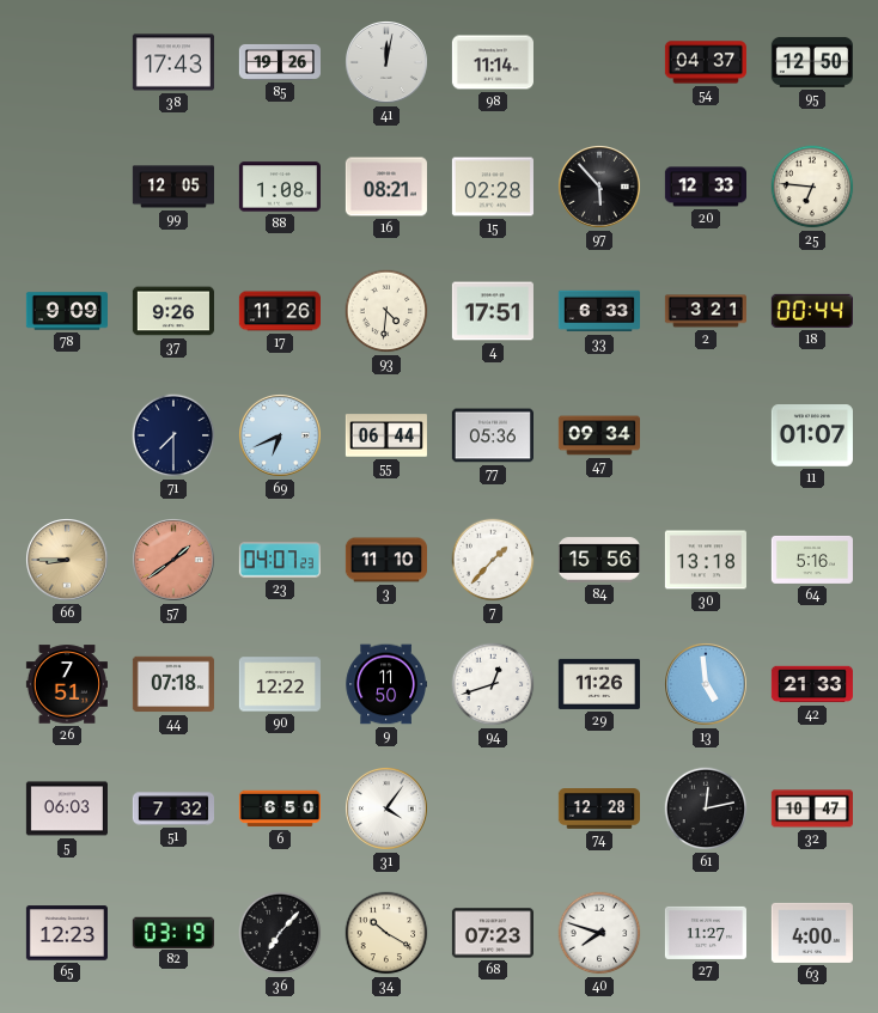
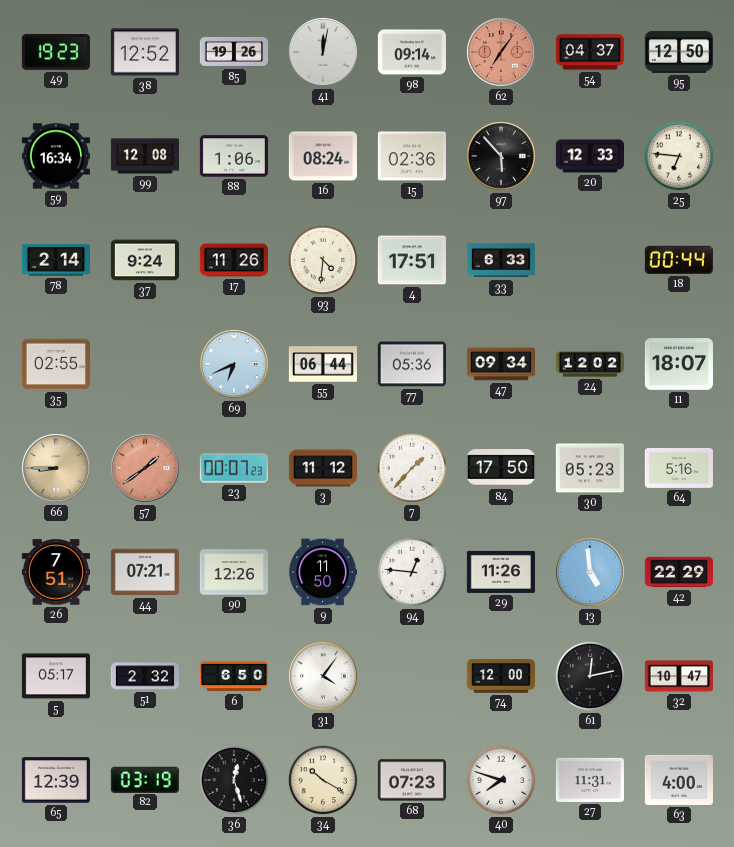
49: none -> 19:23 (56, 52)
38: 17:43 -> 12:52 (145, 52)
98: 11:14 -> 09:14 (412, 52)
62: none -> 7:06 (502, 53)
59: none -> 16:34 (56, 156)
99: 12:05 -> 12:08 (145, 156)
88: 1:08 -> 1:06 (234, 156)
16: 08:21 -> 08:24 (323, 156)
15: 02:28 -> 02:36 (412, 156)
78: 9:09 -> 2:14 (56, 260)
37: 9:26 -> 9:24 (145, 260)
2: 3:21 -> none (706, 311)
35: none -> 02:55 (56, 364)
71: 7:30 -> none (173, 435)
24: none -> 12:02 (590, 364)
11: 01:07 -> 18:07 (679, 364)
23: 04:07 -> 00:07 (234, 468)
3: 11:10 -> 11:12 (322, 468)
84: 15:56 -> 17:50 (501, 468)
30: 13:18 -> 05:23 (590, 468)
44: 07:18 -> 07:21 (145, 572)
90: 12:22 -> 12:26 (234, 572)
94: 12:42 -> 12:46 (412, 572)
42: 21:33 -> 22:29 (679, 572)
5: 06:03 -> 05:17 (56, 676)
51: 7:32 -> 2:32 (144, 676)
74: 12:28 -> 12:00 (500, 676)
65: 12:23 -> 12:39 (56, 780)
36: 7:07 -> 12:27 (234, 780)
27: 11:27 -> 11:31 (590, 780)
